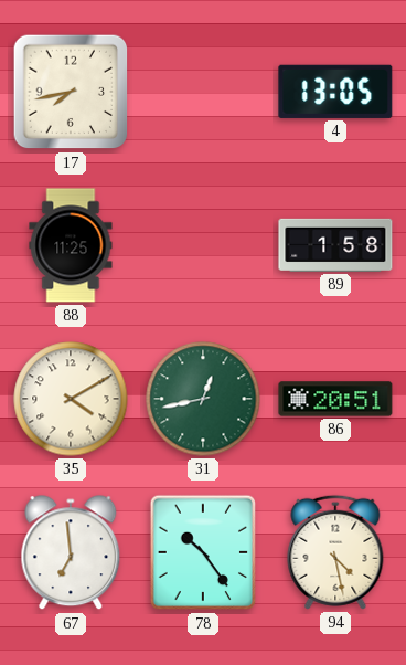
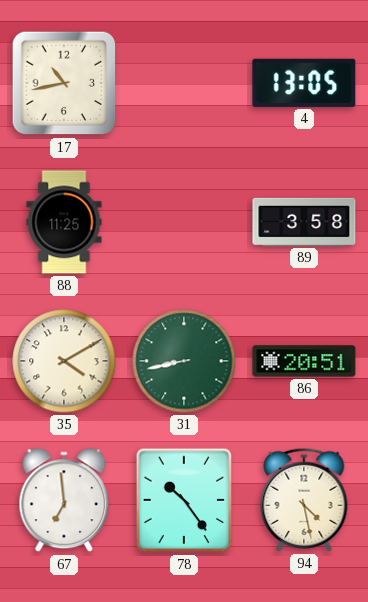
17: 7:43 -> 10:43 (64, 83)
89: 1:58 -> 3:58 (304, 222)
31: 12:43 -> 8:43 (184, 361)
